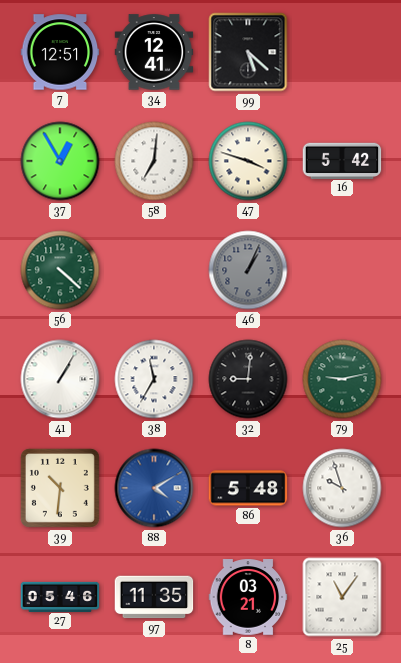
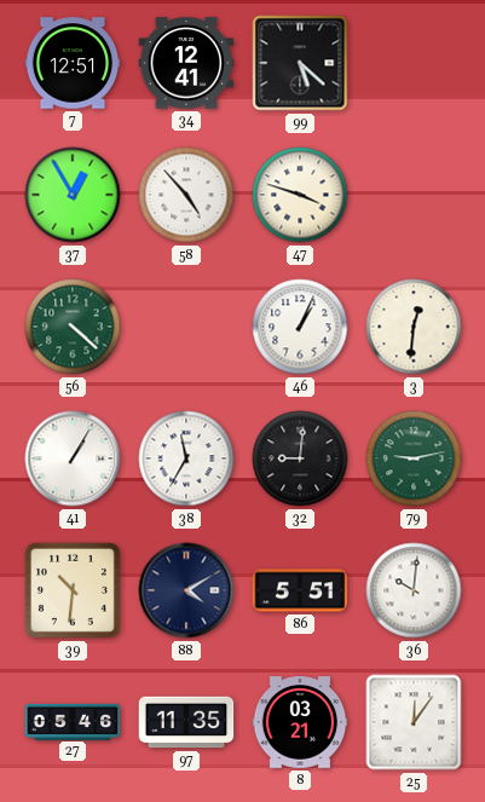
58: 7:01 -> 4:53 (186, 195)
16: 5:42 -> none (342, 160)
46 dial: grey -> white (300, 327)
3: none -> 12:31 (414, 327)
88 dial: blue -> navy (186, 590)
86: 5:48 -> 5:51 (300, 590)
36: 9:57 -> 10:01 (414, 590)
25: 11:06 -> 12:06 (414, 722)
